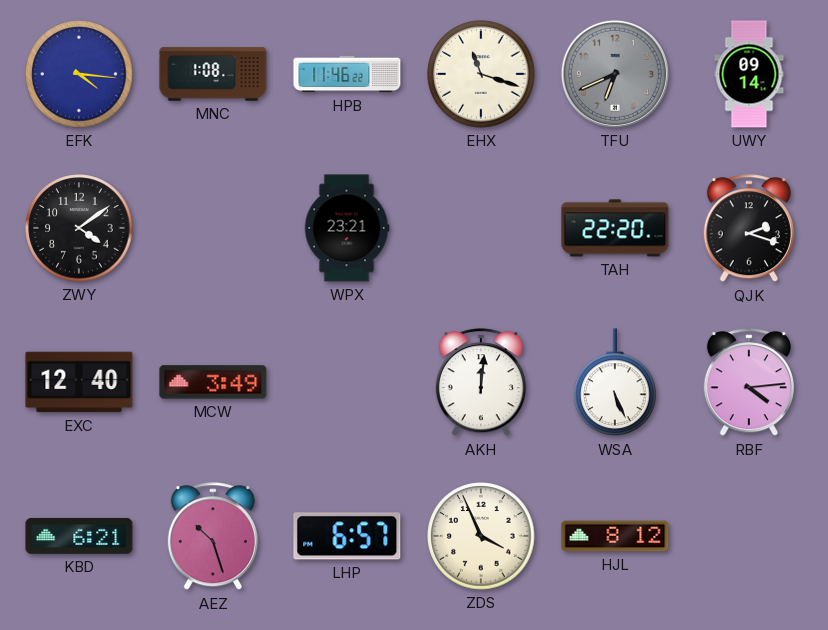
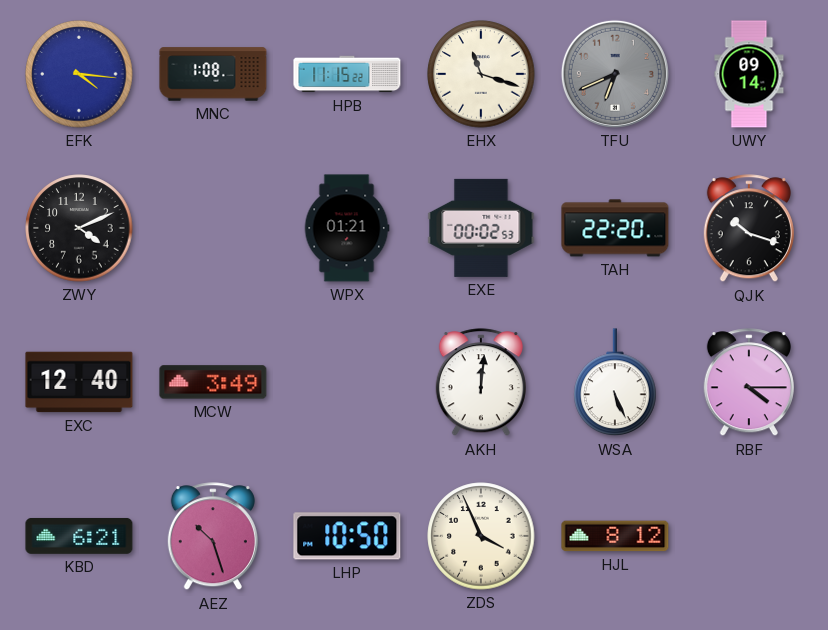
HPB: 11:46 -> 11:15 (347, 74)
ZWY: 4:09 -> 4:11 (79, 228)
WPX: 23:21 -> 01:21 (347, 228)
EXE: none -> 00:02 (481, 228)
QJK: 2:18 -> 10:18 (749, 229)
RBF: 4:14 -> 4:15 (749, 383)
LHP: 6:57 -> 10:50 (347, 536)
